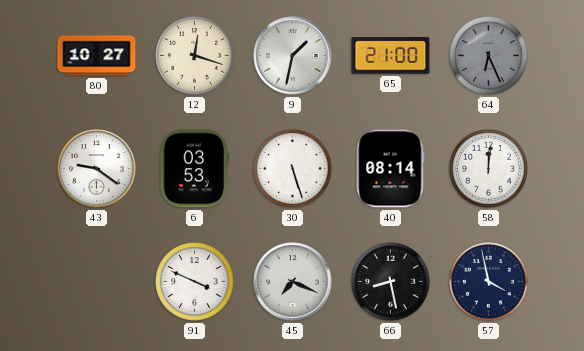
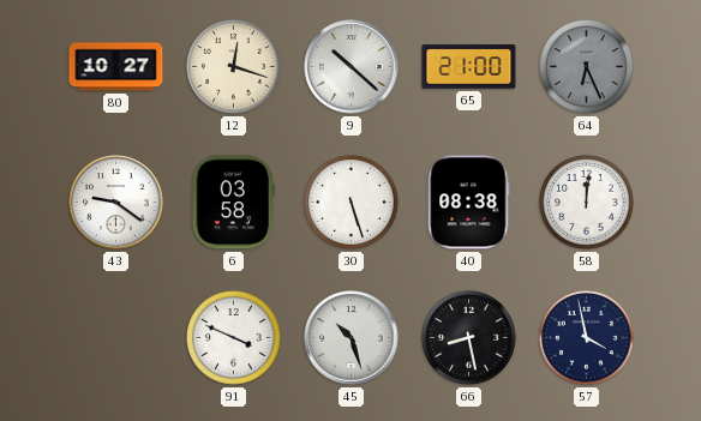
9: 1:32 -> 10:22 (352, 67)
6: 03:53 -> 03:58 (233, 203)
40: 08:14 -> 08:38 (468, 203)
45: 7:19 -> 10:27 (352, 338)
